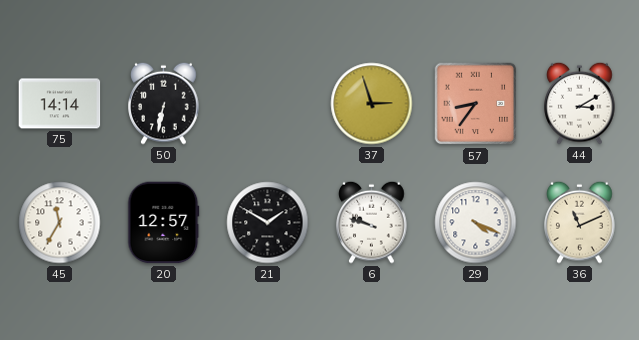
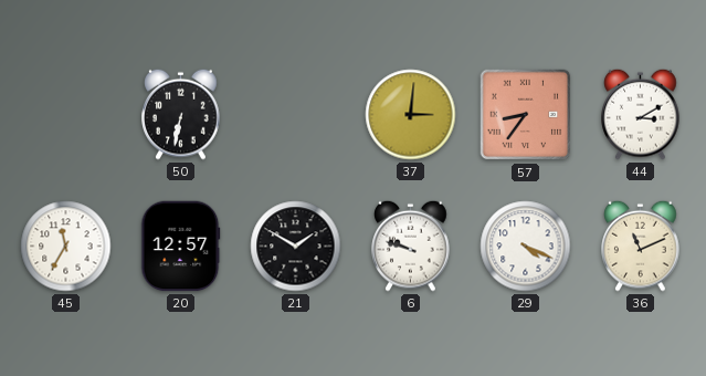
75: 14:14 -> none (60, 104)
37: 2:57 -> 3:01 (411, 115)
